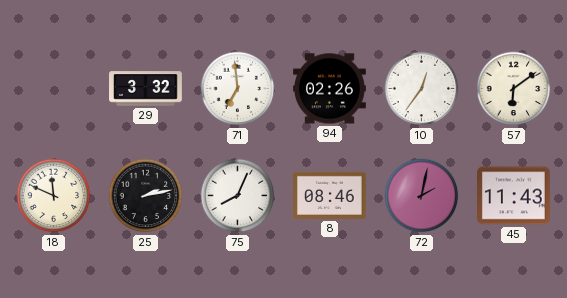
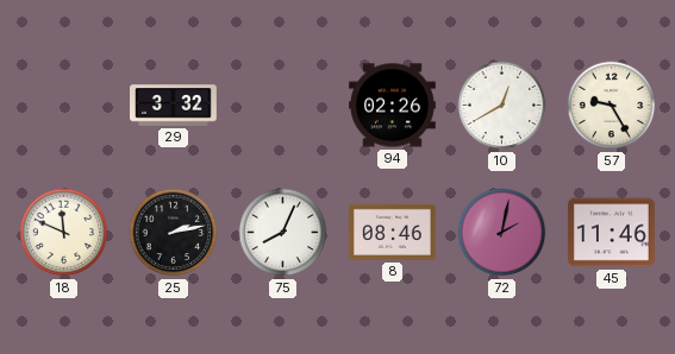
71: 6:59 -> none (238, 89)
10: 12:36 -> 12:40 (502, 106)
57: 6:09 -> 9:25 (612, 106)
45: 11:43 -> 11:46 (612, 233)
